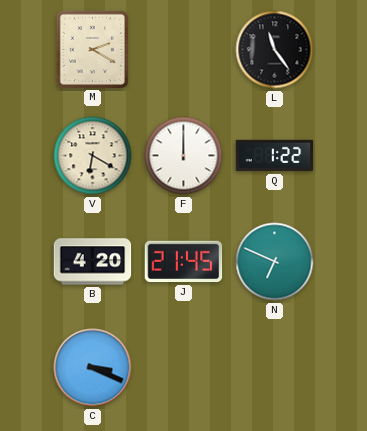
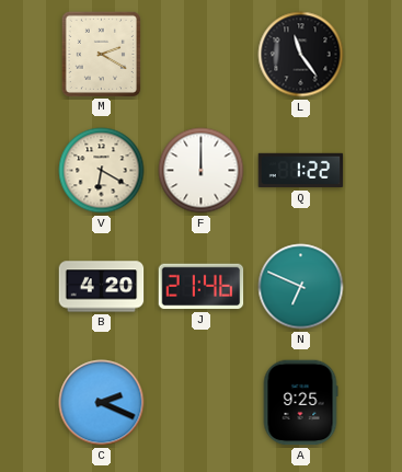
J: 21:45 -> 21:46 (202, 287)
C: 3:19 -> 2:19 (102, 403)
A: none -> 9:25 (300, 403)
